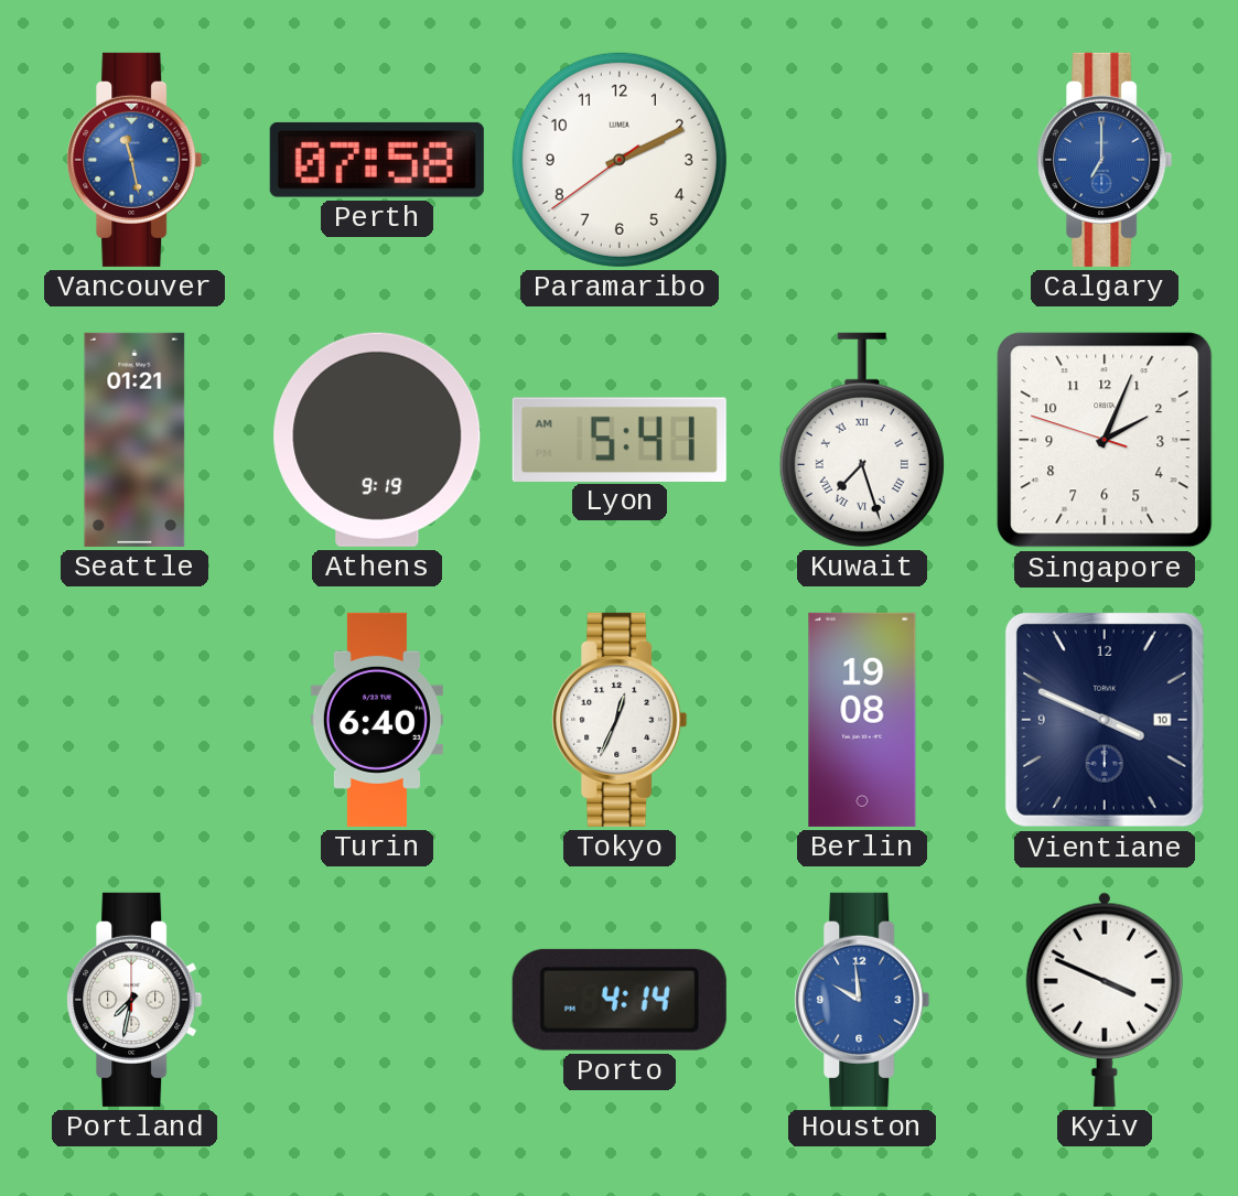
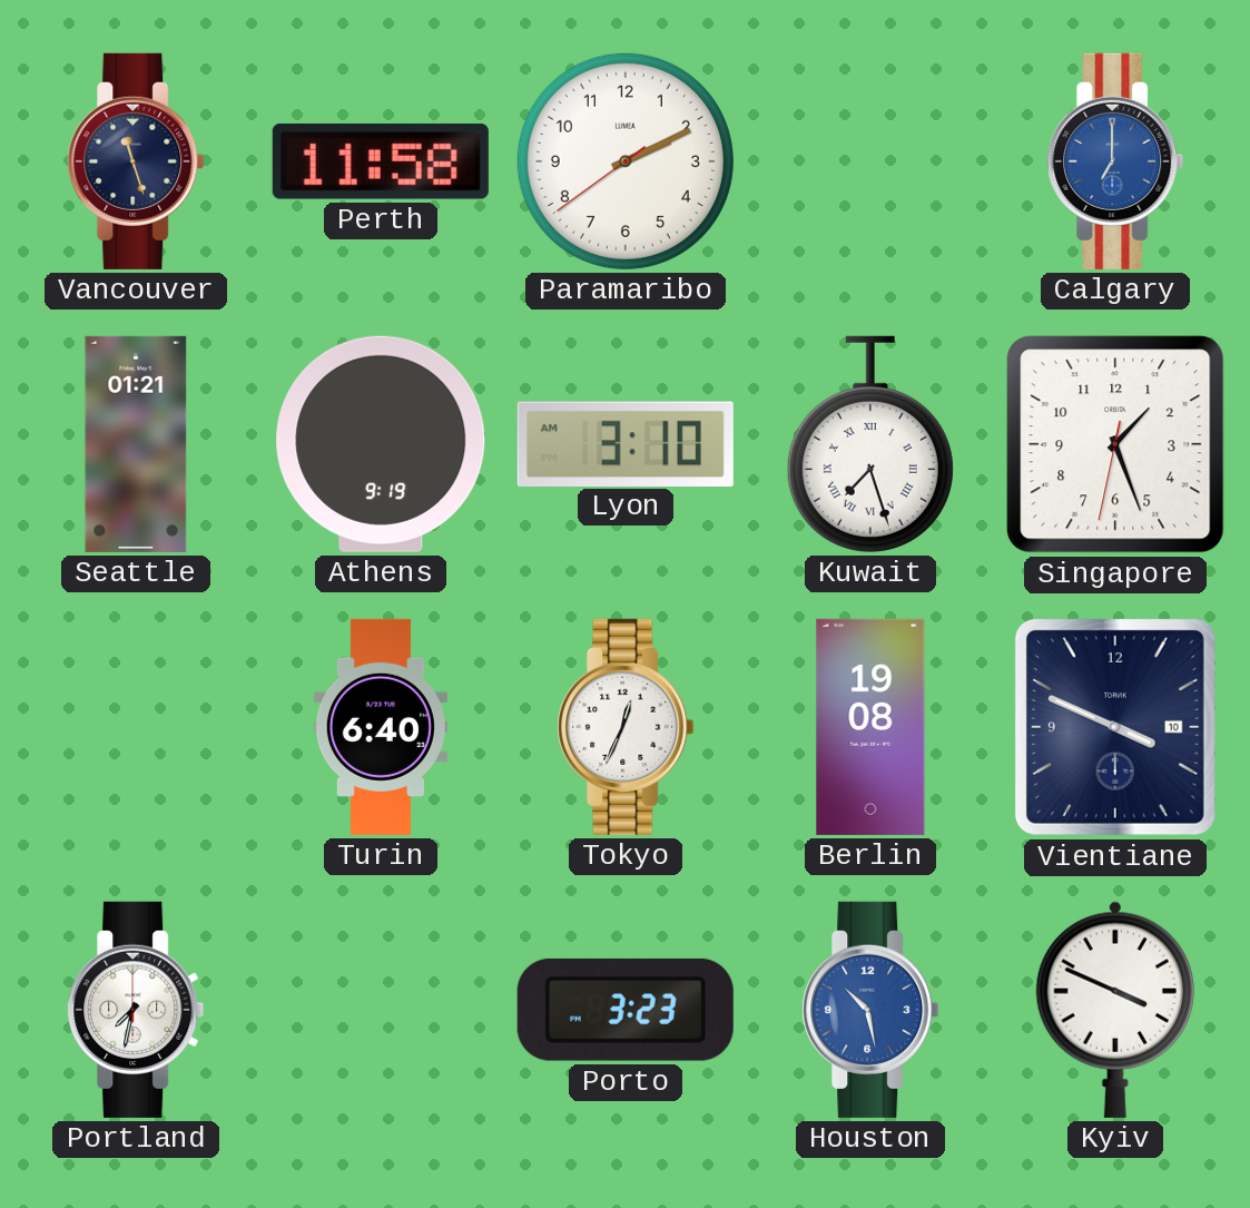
Vancouver: 11:28 -> 11:27 (136, 161)
Vancouver dial: blue -> navy (136, 161)
Perth: 07:58 -> 11:58 (381, 161)
Lyon: 5:41 -> 3:10 (626, 443)
Singapore: 2:03 -> 1:26 (1115, 444)
Porto: 4:14 -> 3:23 (626, 1010)
Houston: 9:59 -> 10:28 (870, 1010)
